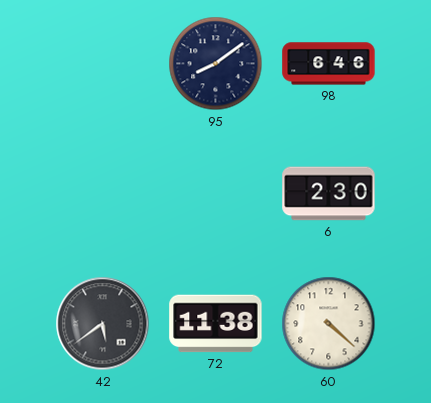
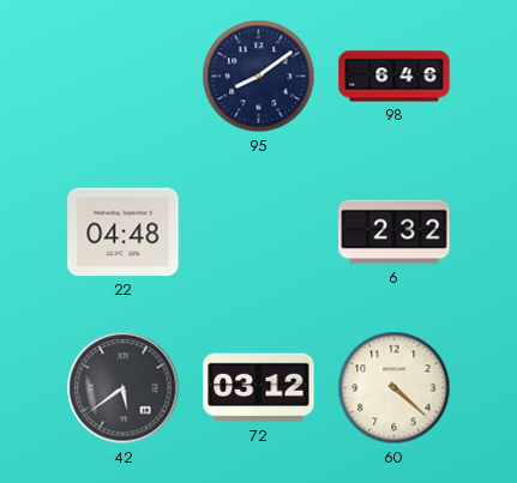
22: none -> 04:48 (124, 233)
6: 2:30 -> 2:32 (395, 233)
72: 11:38 -> 03:12 (259, 388)
